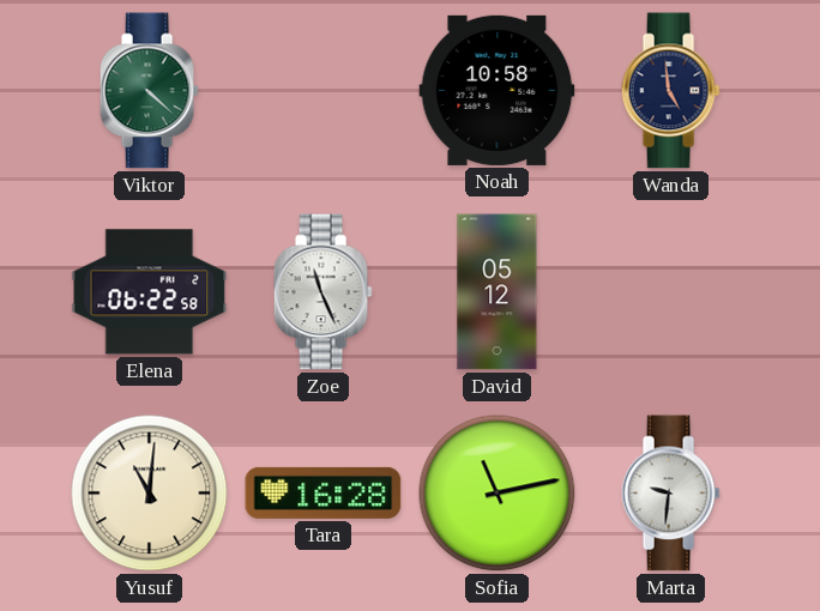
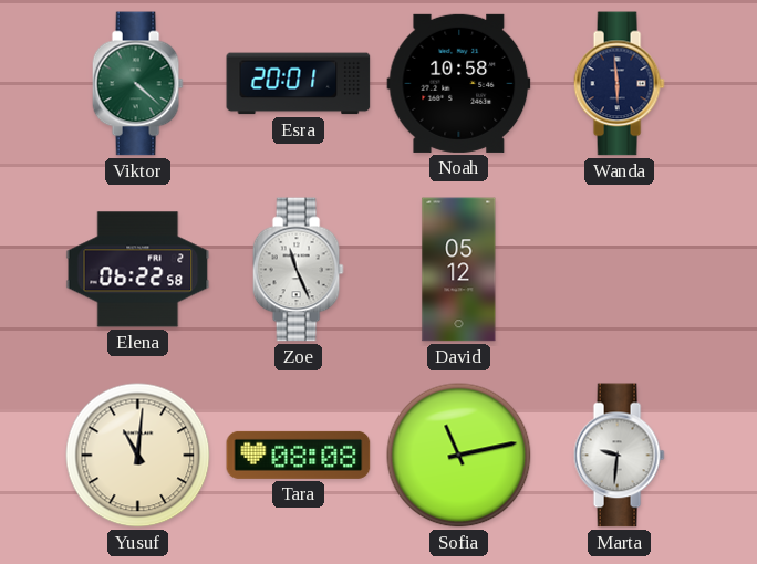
Esra: none -> 20:01 (299, 84)
Wanda: 4:59 -> 5:59 (619, 84)
Tara: 16:28 -> 08:08 (299, 455)
